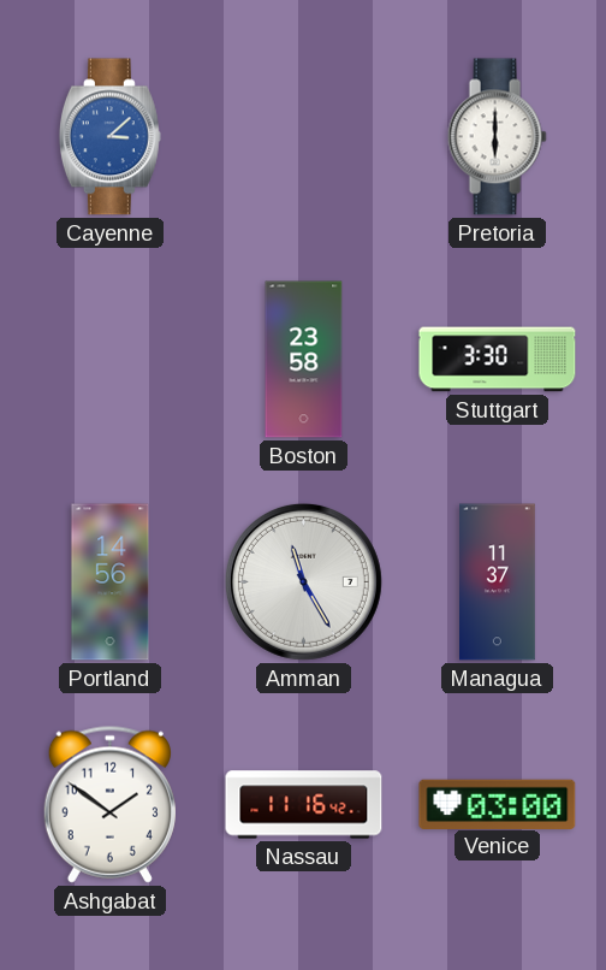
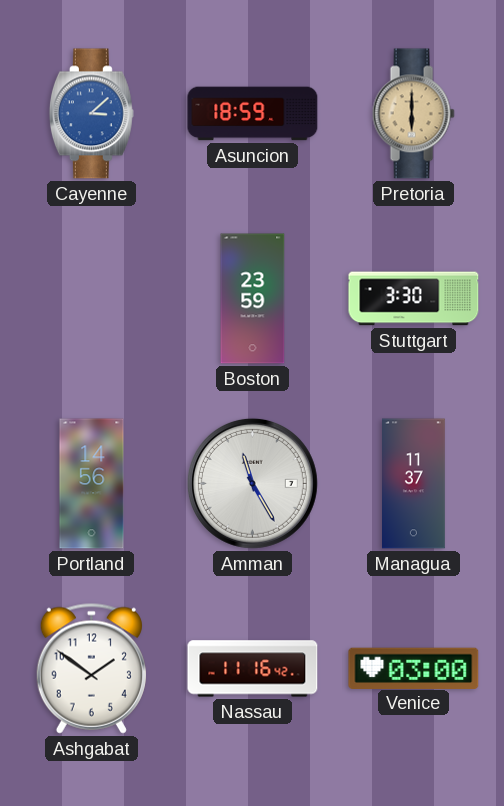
Asuncion: none -> 18:59 (253, 114)
Pretoria dial: white -> champagne (413, 114)
Boston: 23:58 -> 23:59 (253, 299)
